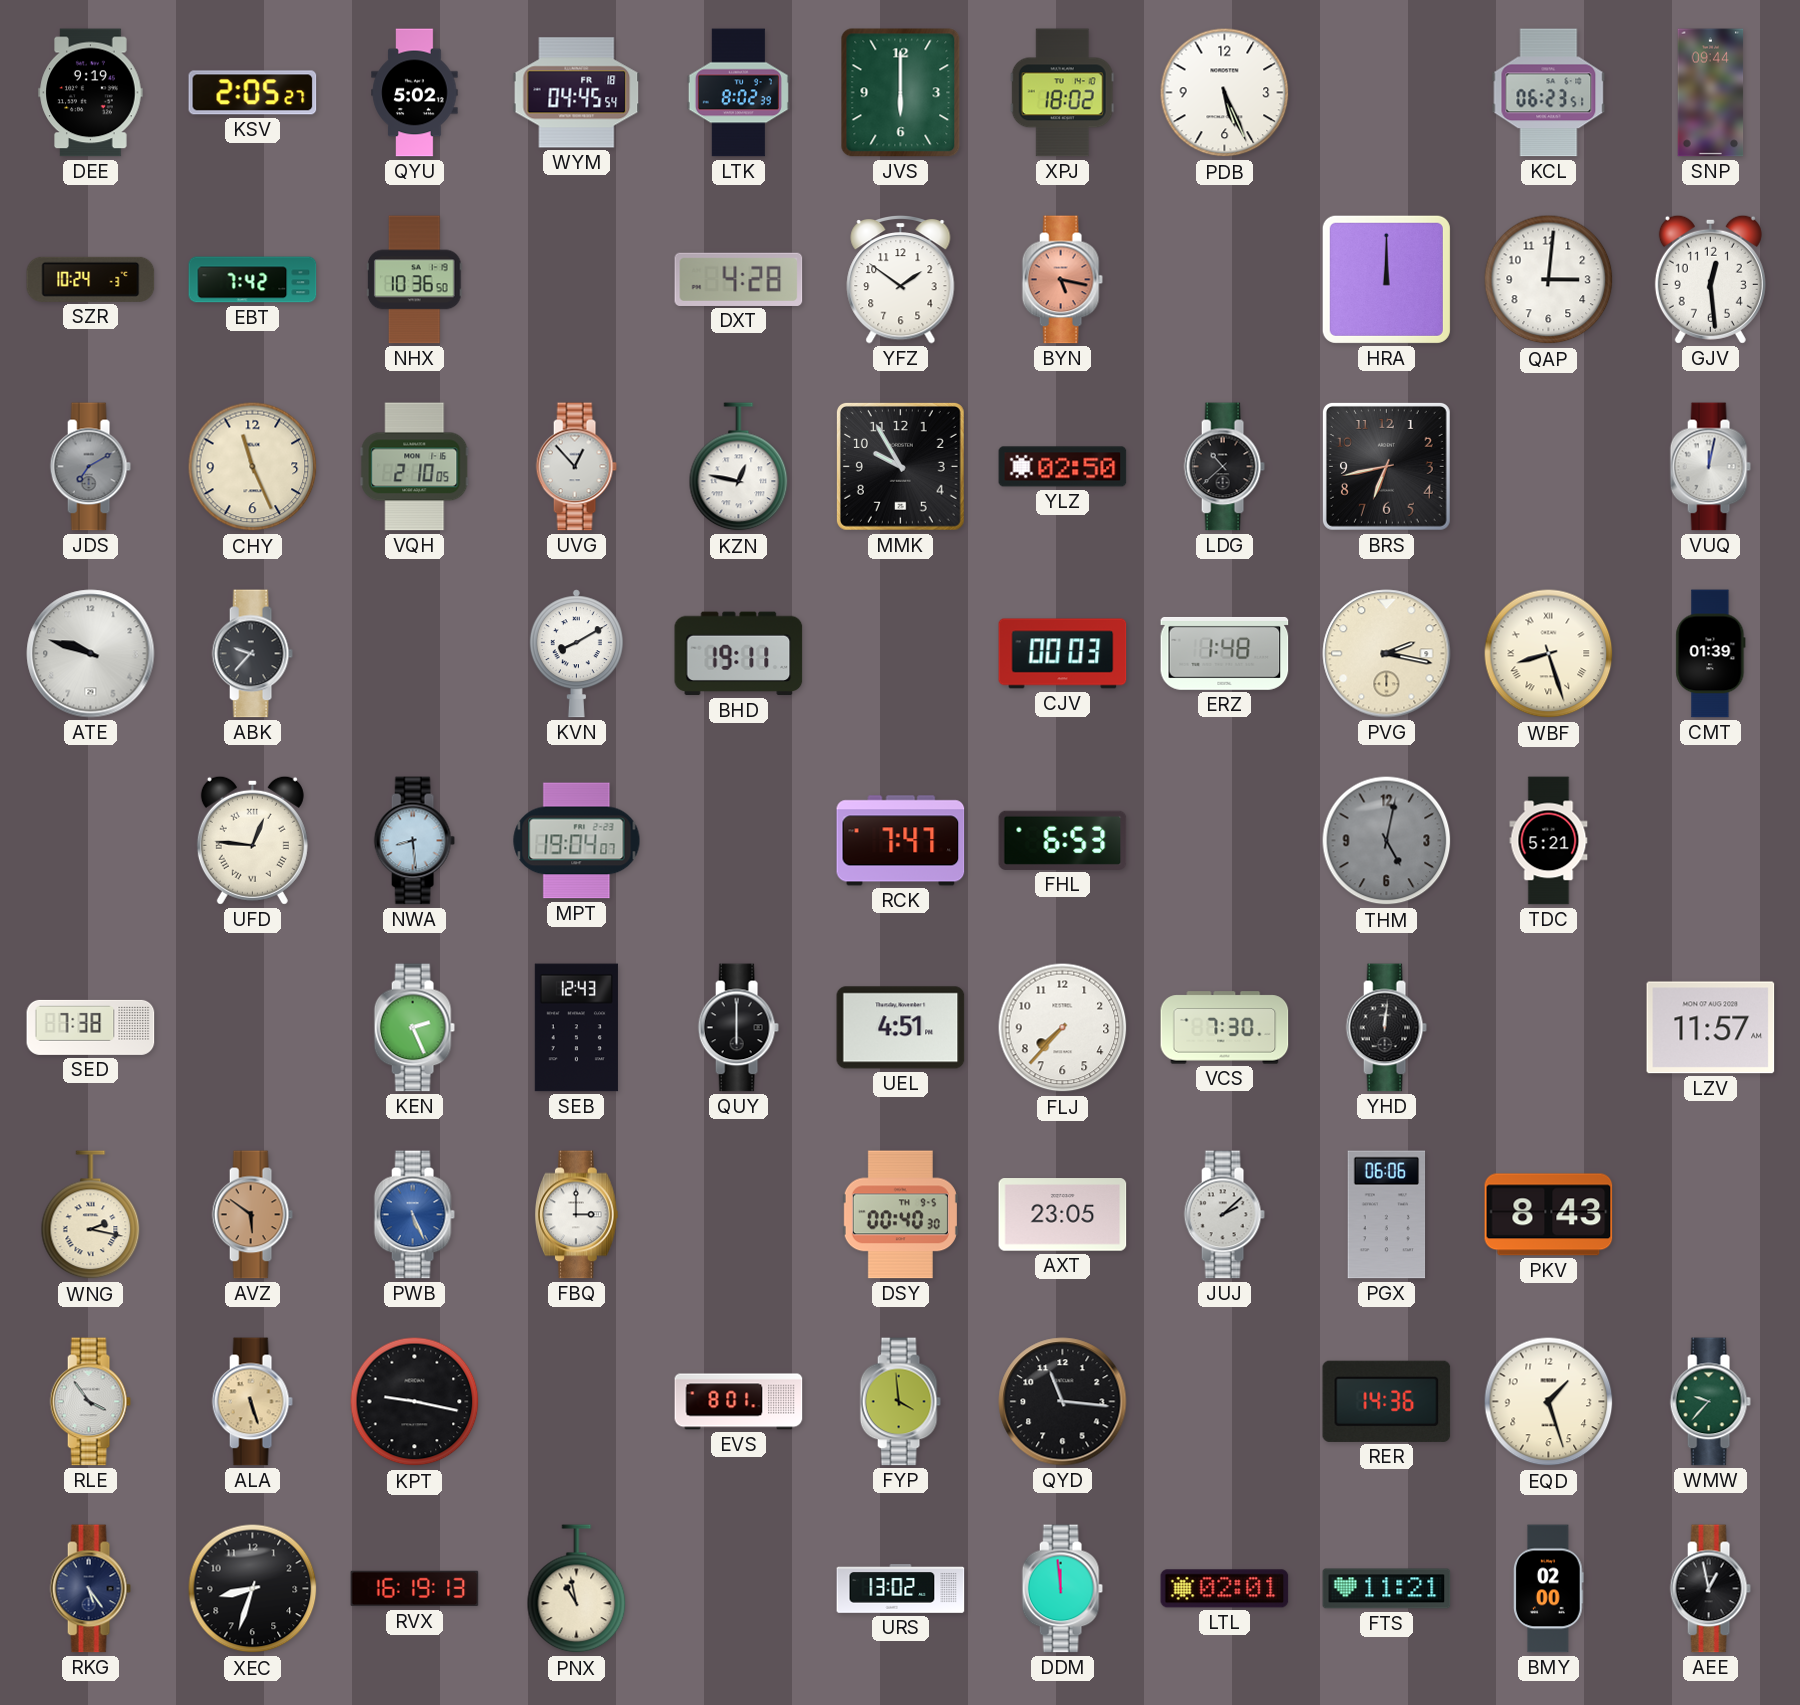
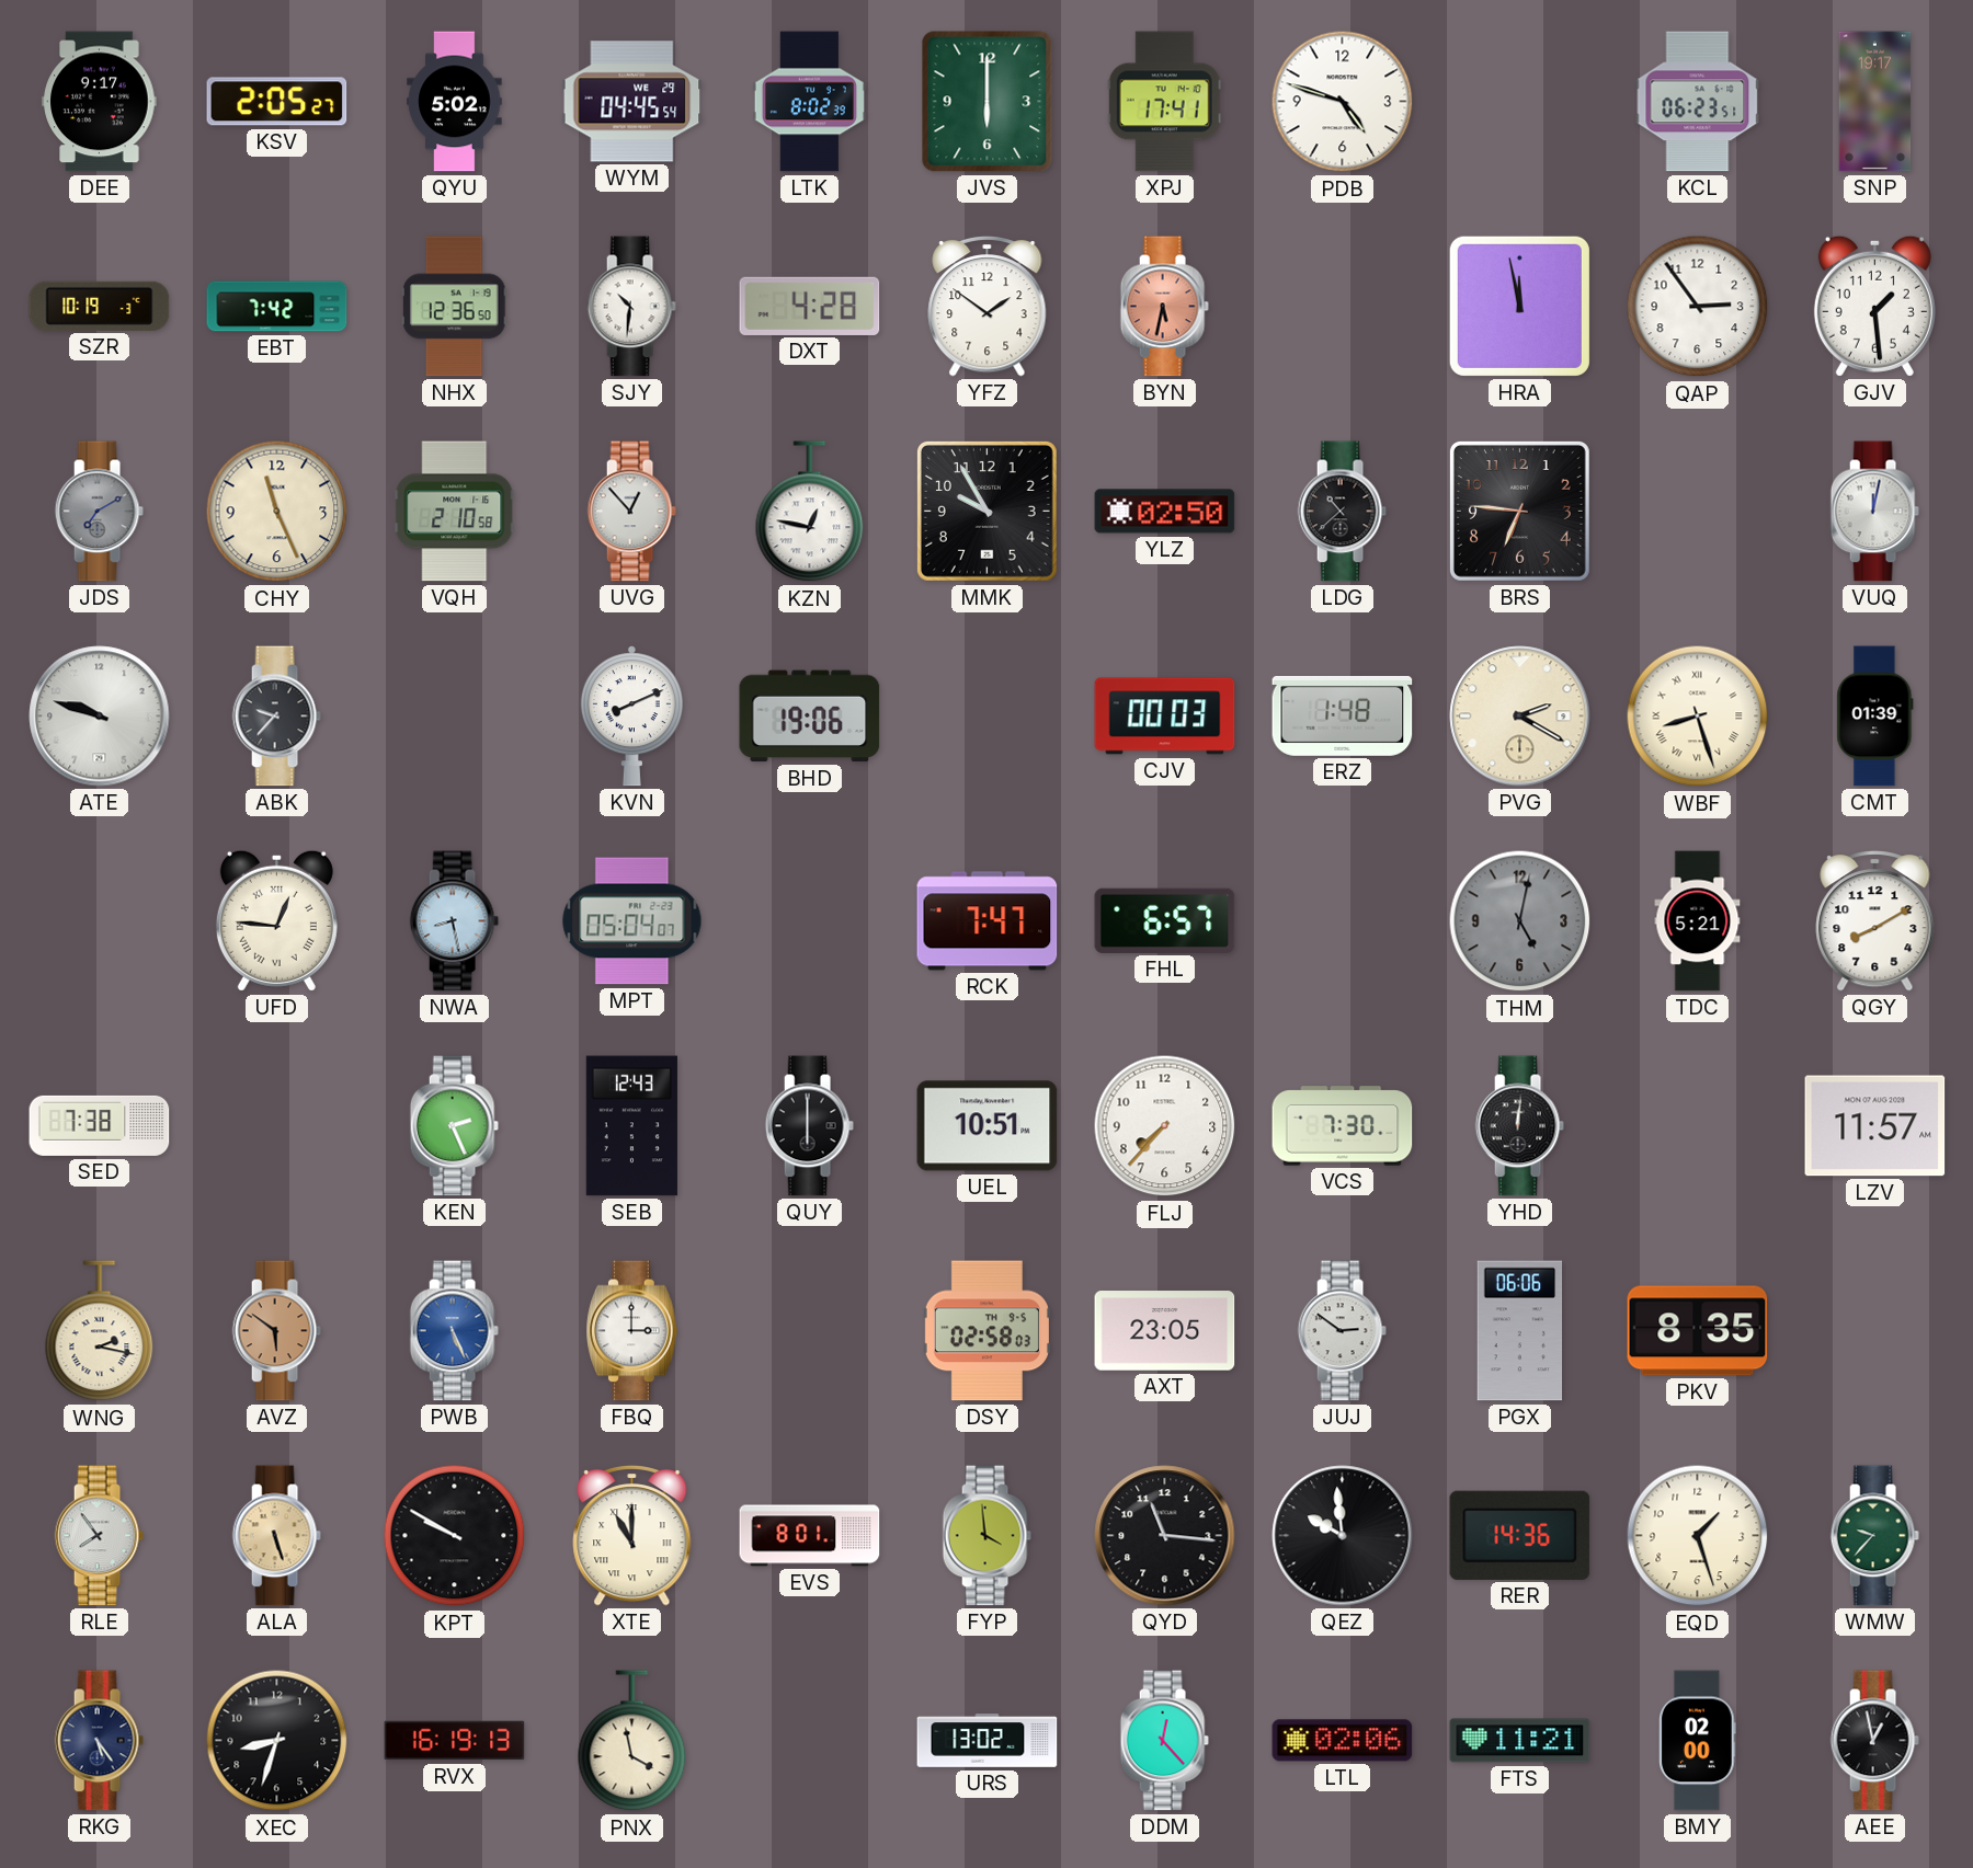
DEE: 9:19 -> 9:17 (100, 102)
WYM date: FR 18 -> WE 29 (632, 102)
XPJ: 18:02 -> 17:41 (1164, 102)
PDB: 5:26 -> 4:48 (1343, 102)
SNP: 09:44 -> 19:17 (1875, 102)
SZR: 10:24 -> 10:19 (100, 306)
NHX: 10:36 -> 12:36 (455, 307)
SJY: none -> 10:31 (631, 307)
BYN: 5:17 -> 5:32 (1164, 307)
HRA: 12:00 -> 11:58 (1519, 306)
QAP: 3:01 -> 2:54 (1698, 307)
GJV: 12:29 -> 1:29 (1874, 306)
VQH: 2:10:05 -> 2:10:58 (455, 512)
BRS: 6:43 -> 6:46 (1519, 511)
KVN: 8:10 -> 8:11 (631, 717)
BHD: 19:11 -> 19:06 (810, 717)
PVG: 2:17 -> 2:20 (1520, 717)
NWA: 8:29 -> 8:28 (454, 921)
MPT: 19:04 -> 05:04 (632, 921)
FHL: 6:53 -> 6:57 (1165, 920)
QGY: none -> 8:10 (1875, 920)
UEL: 4:51 -> 10:51 (988, 1126)
DSY: 00:40 -> 02:58 (986, 1331)
JUJ: 2:08 -> 2:51 (1342, 1331)
PKV: 8:43 -> 8:35 (1698, 1331)
RLE: 3:54 -> 7:54 (99, 1536)
KPT: 9:17 -> 9:50 (455, 1536)
XTE: none -> 11:00 (632, 1535)
QEZ: none -> 9:59 (1343, 1536)
PNX: 10:58 -> 3:58 (632, 1741)
DDM: 11:59 -> 12:23 (1164, 1741)
LTL: 02:01 -> 02:06 (1343, 1741)
